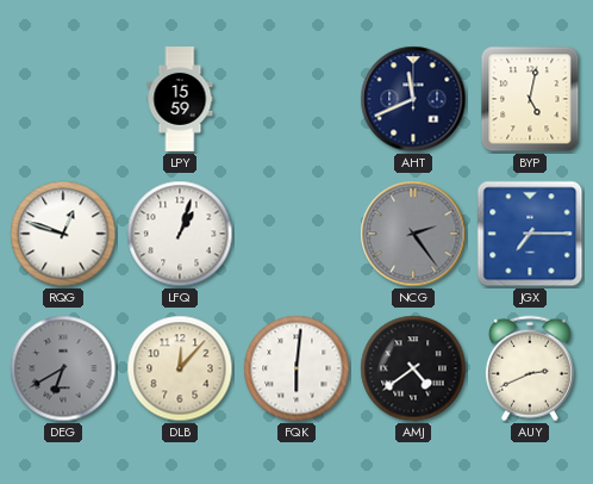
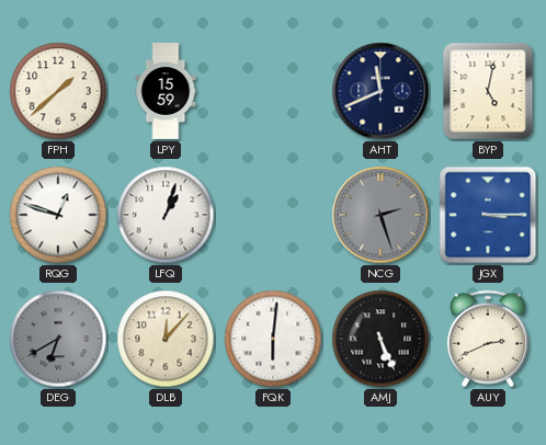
FPH: none -> 1:38 (58, 91)
NCG: 2:24 -> 2:27 (380, 215)
JGX: 7:15 -> 3:15 (488, 215)
AMJ: 4:39 -> 5:26 (380, 339)
